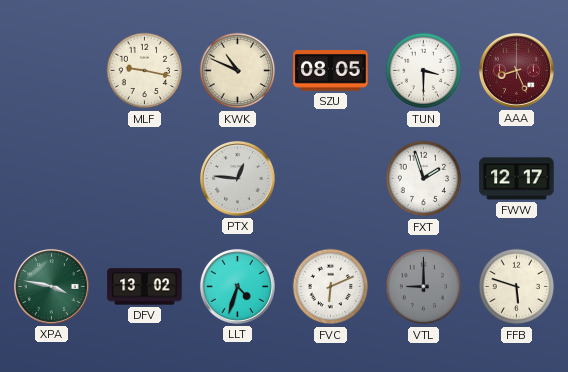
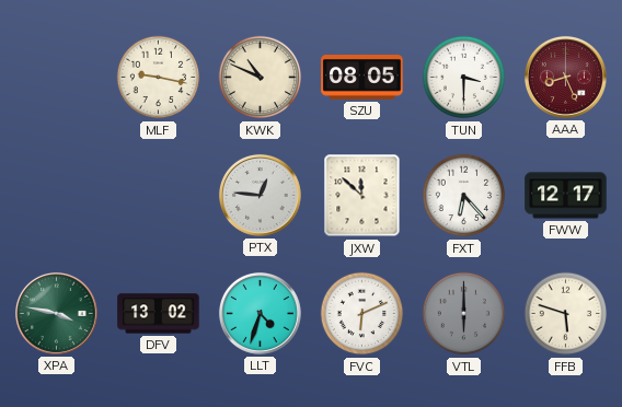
JXW: none -> 11:52 (362, 196)
FXT: 1:57 -> 6:23 (464, 196)
VTL: 9:00 -> 6:00 (464, 314)
